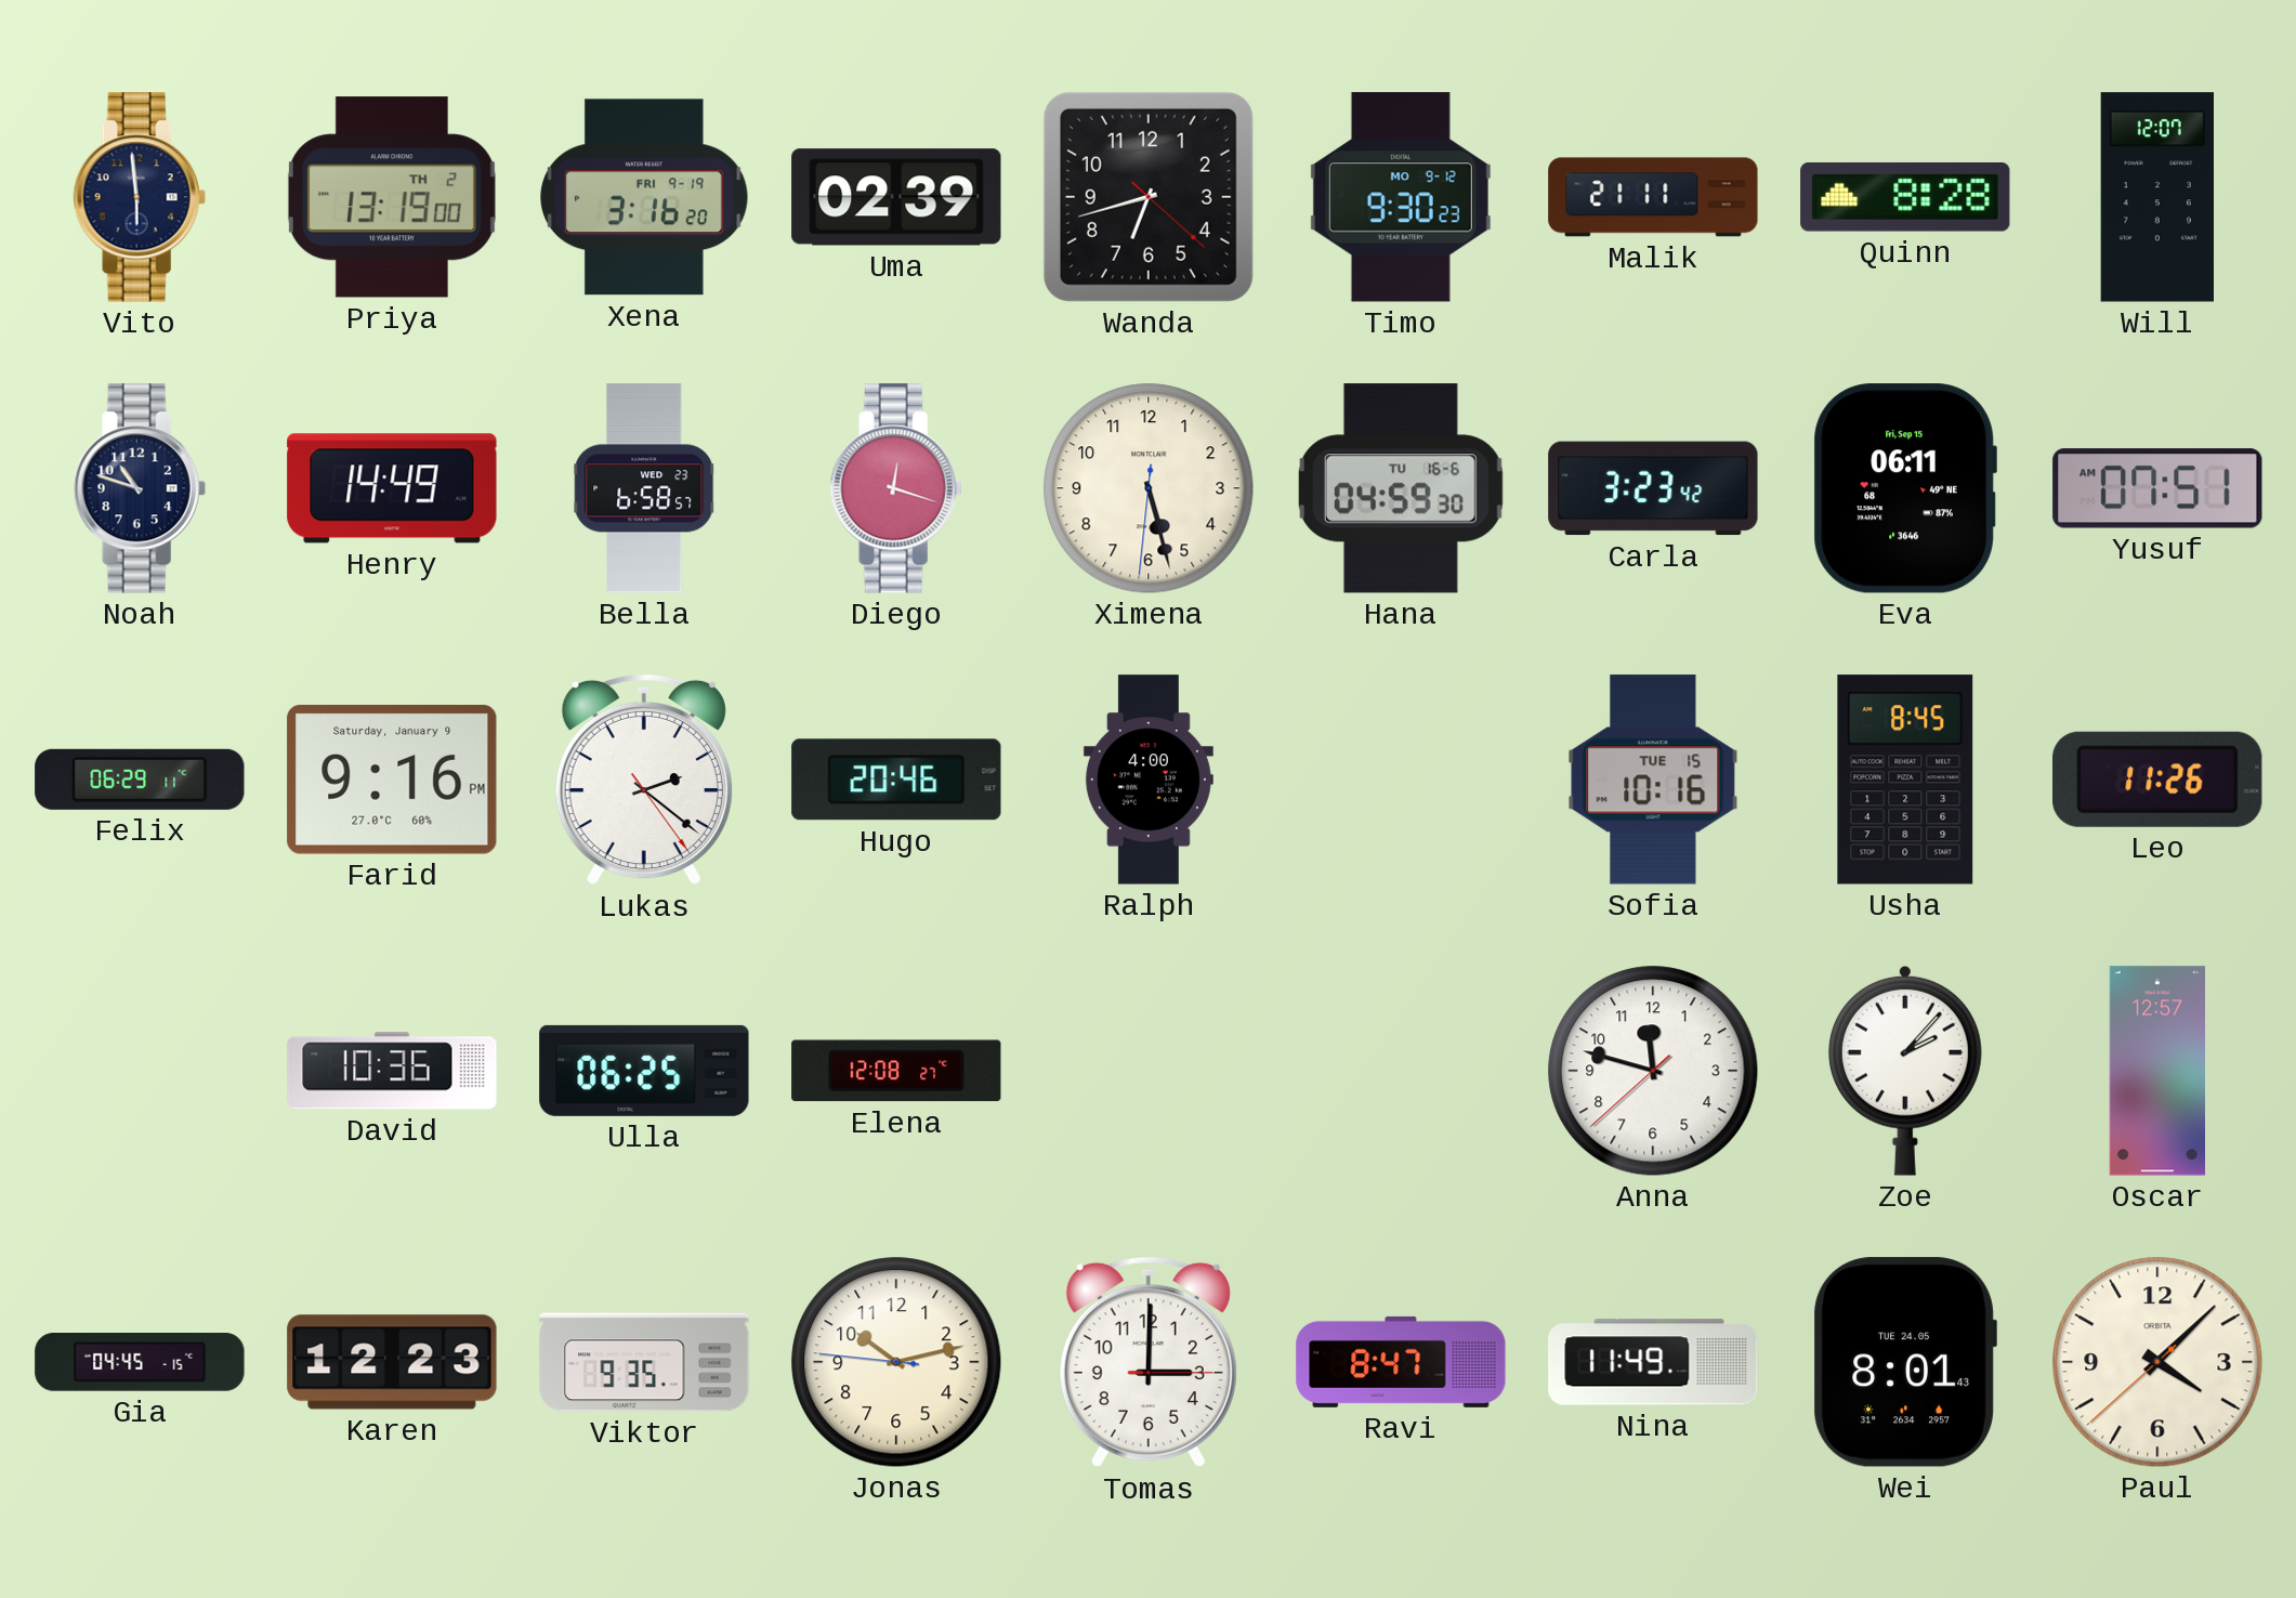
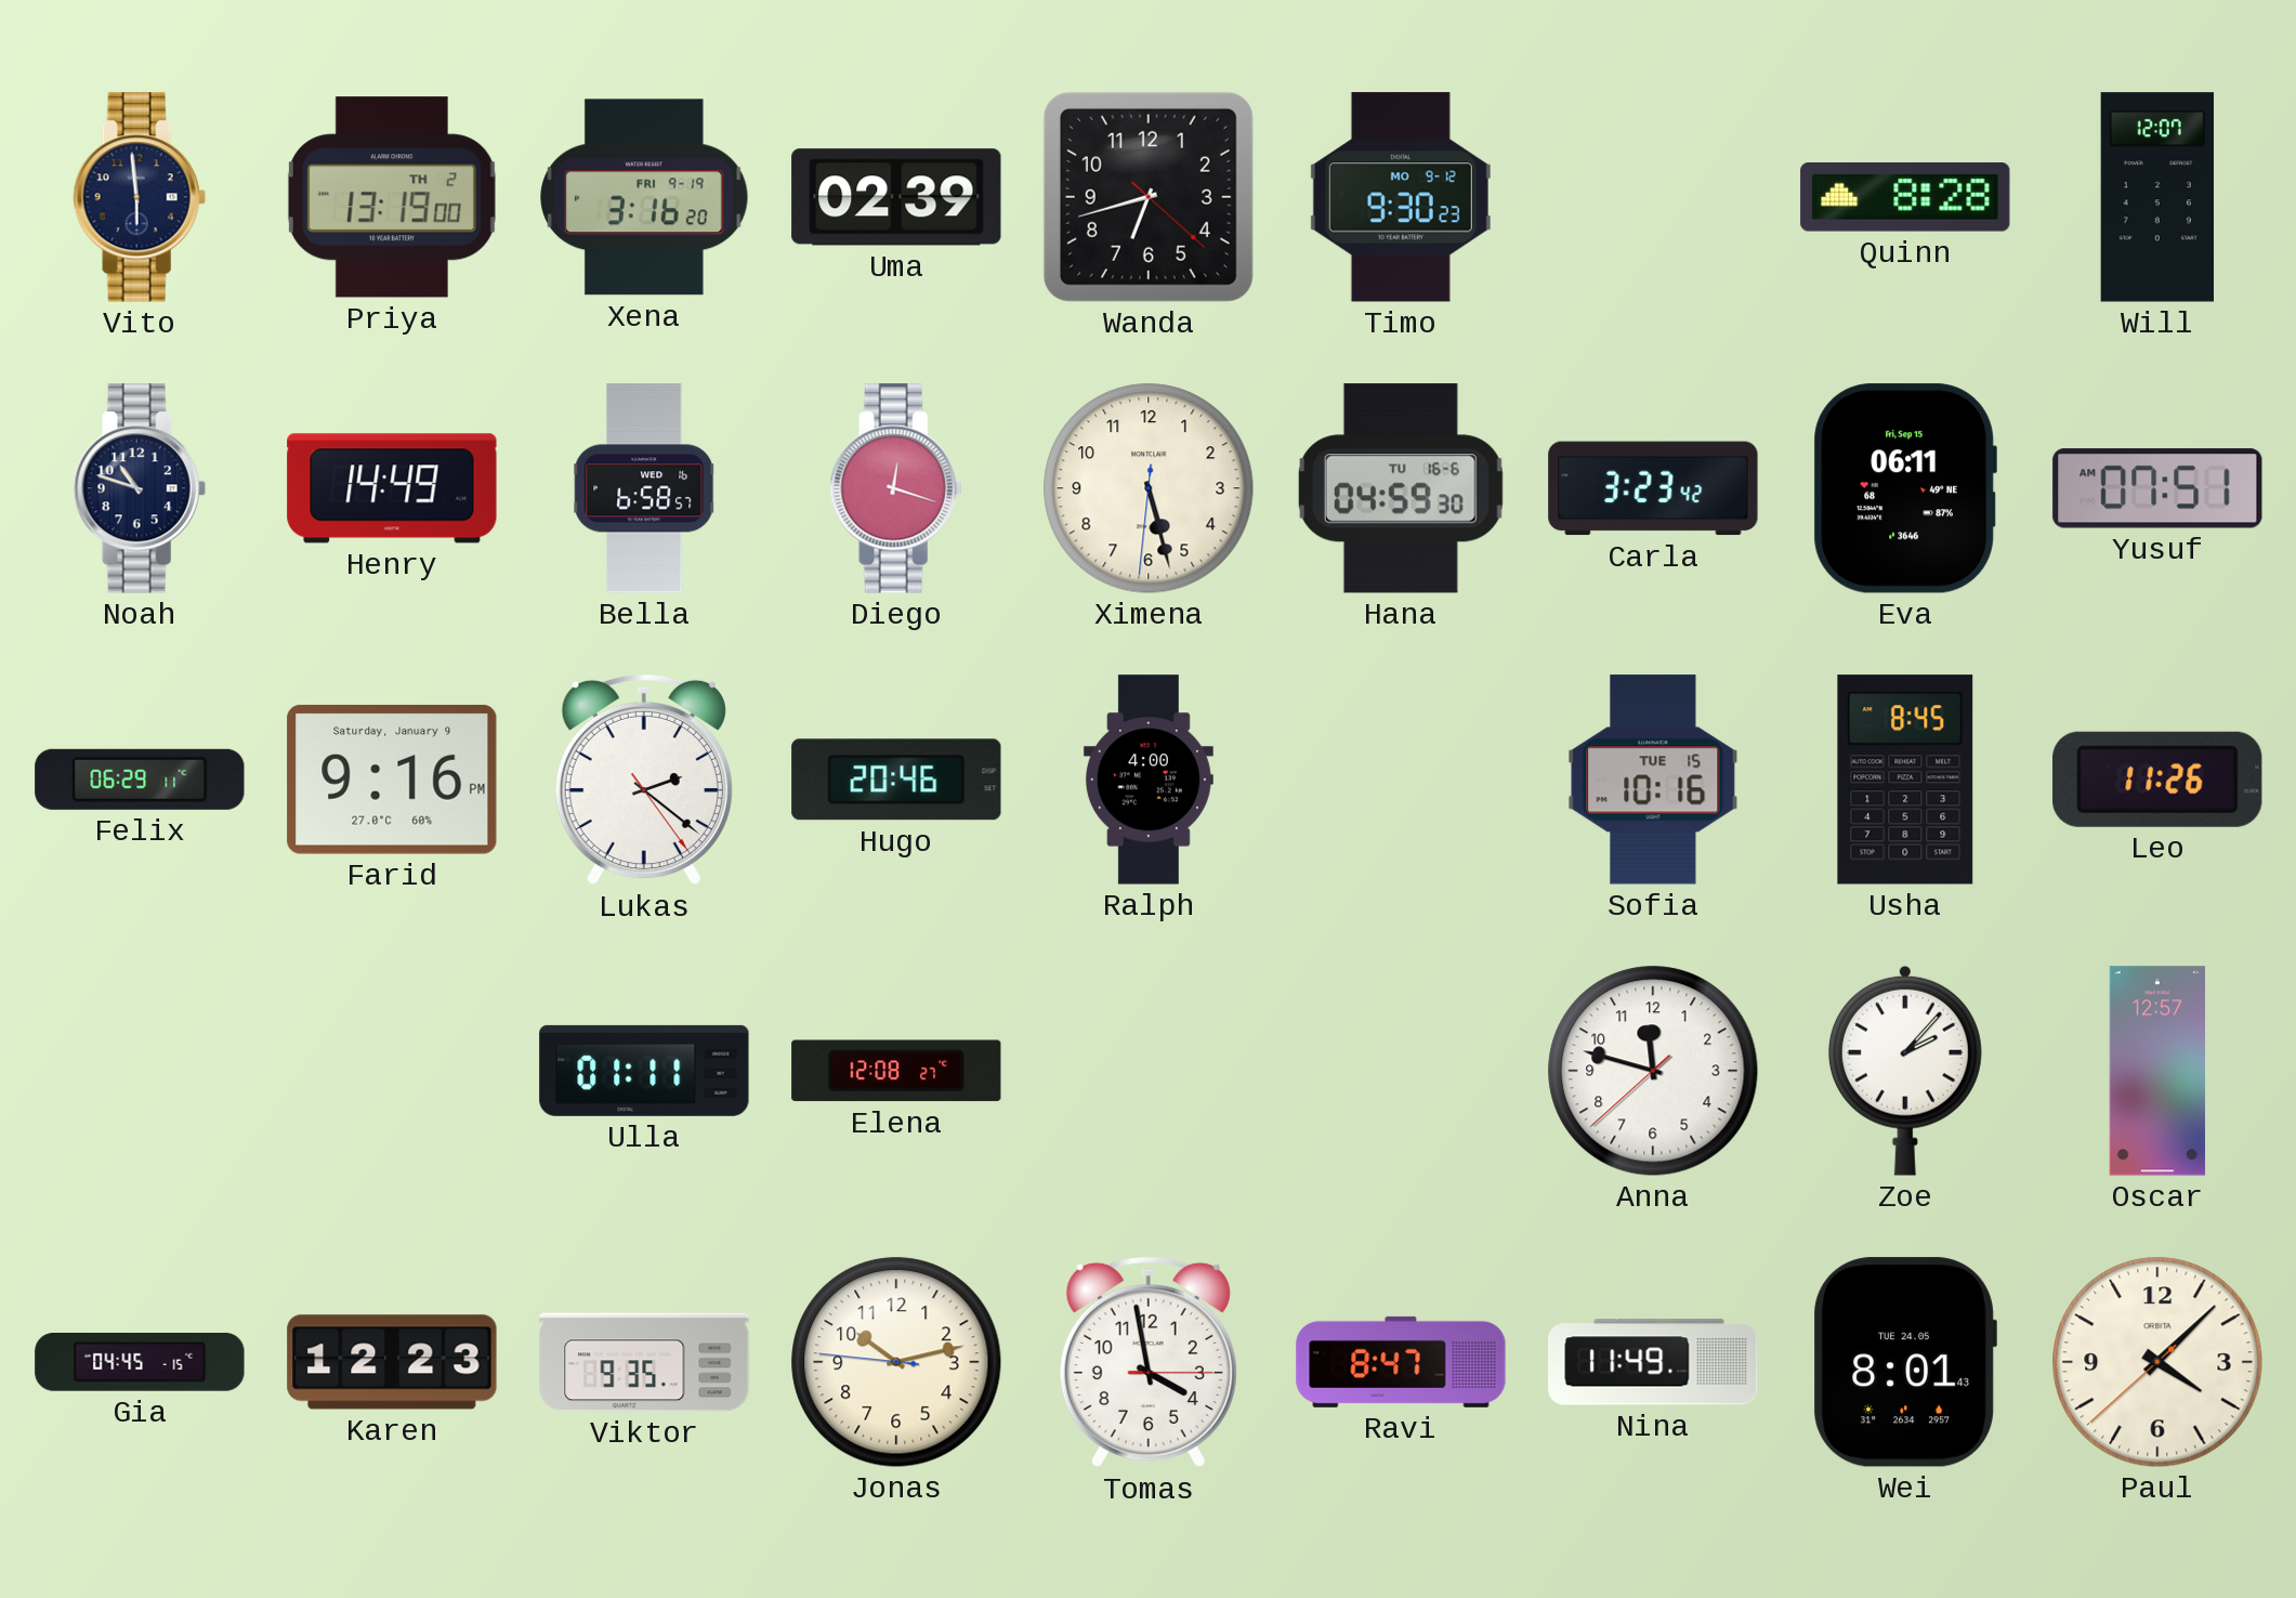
Malik: 21:11 -> none (1653, 197)
Bella date: WED 23 -> WED 16 (645, 488)
David: 10:36 -> none (392, 1071)
Ulla: 06:25 -> 01:11 (644, 1071)
Tomas: 3:00 -> 3:58 (1149, 1362)
